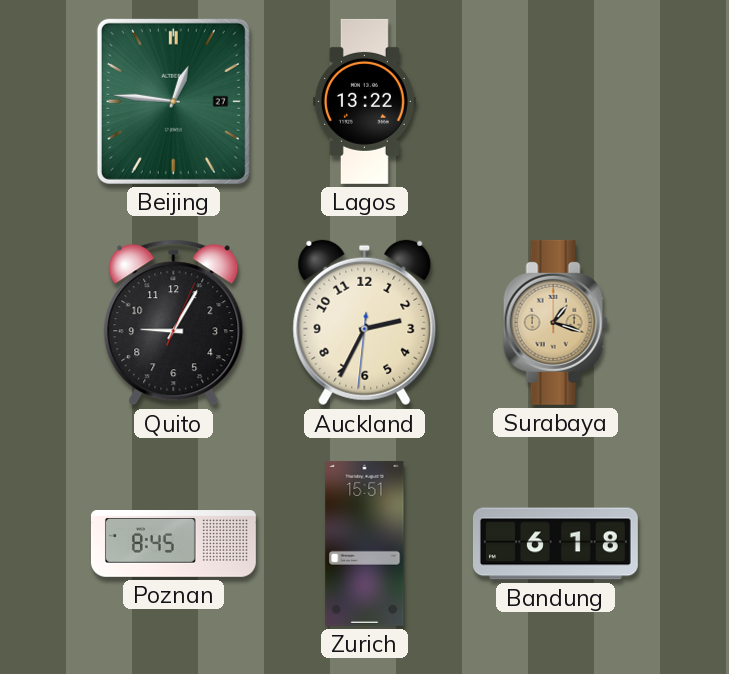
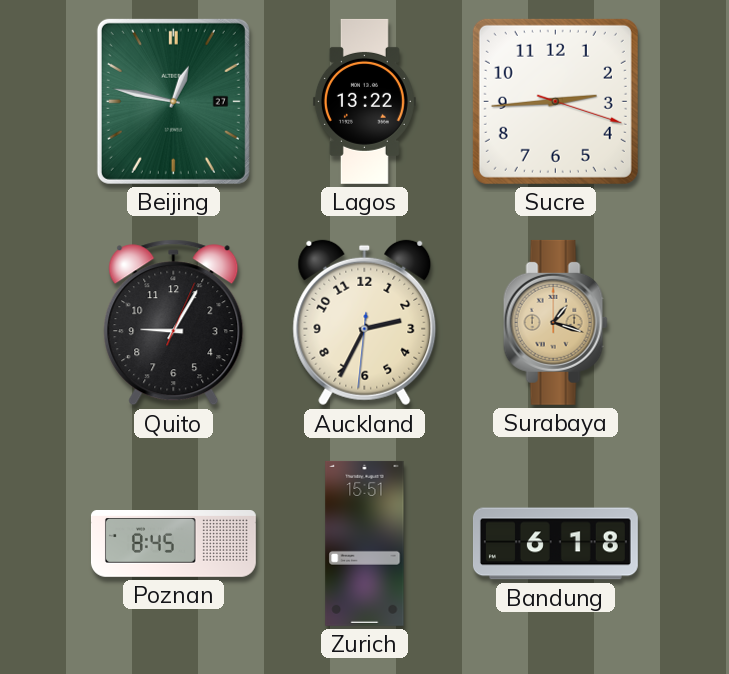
Beijing: 12:46 -> 12:47 (173, 101)
Sucre: none -> 2:44 (555, 101)
